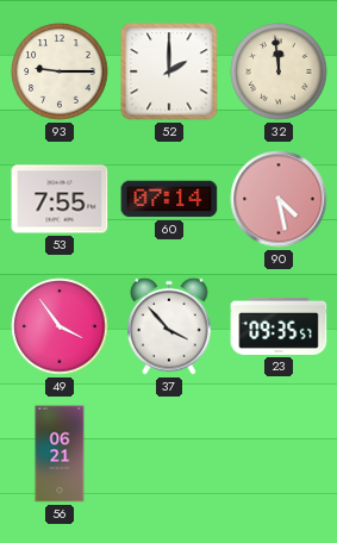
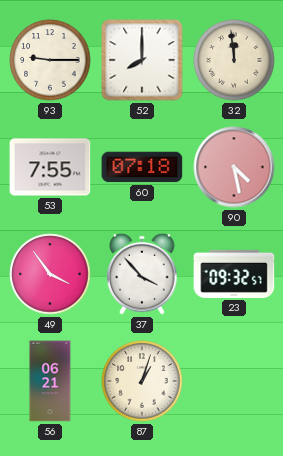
52: 2:00 -> 8:00 (142, 60)
60: 07:14 -> 07:18 (142, 167)
23: 09:35 -> 09:32 (234, 274)
87: none -> 1:03 (142, 381)
